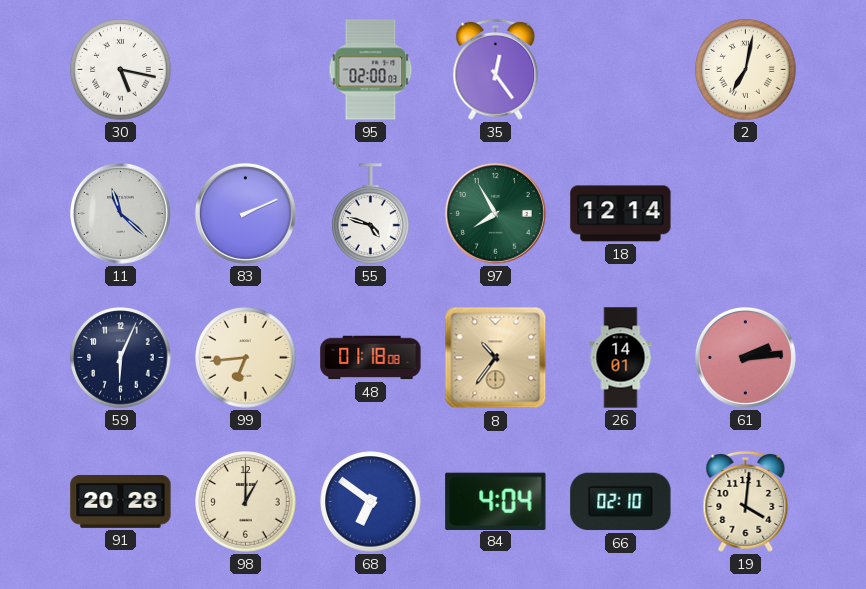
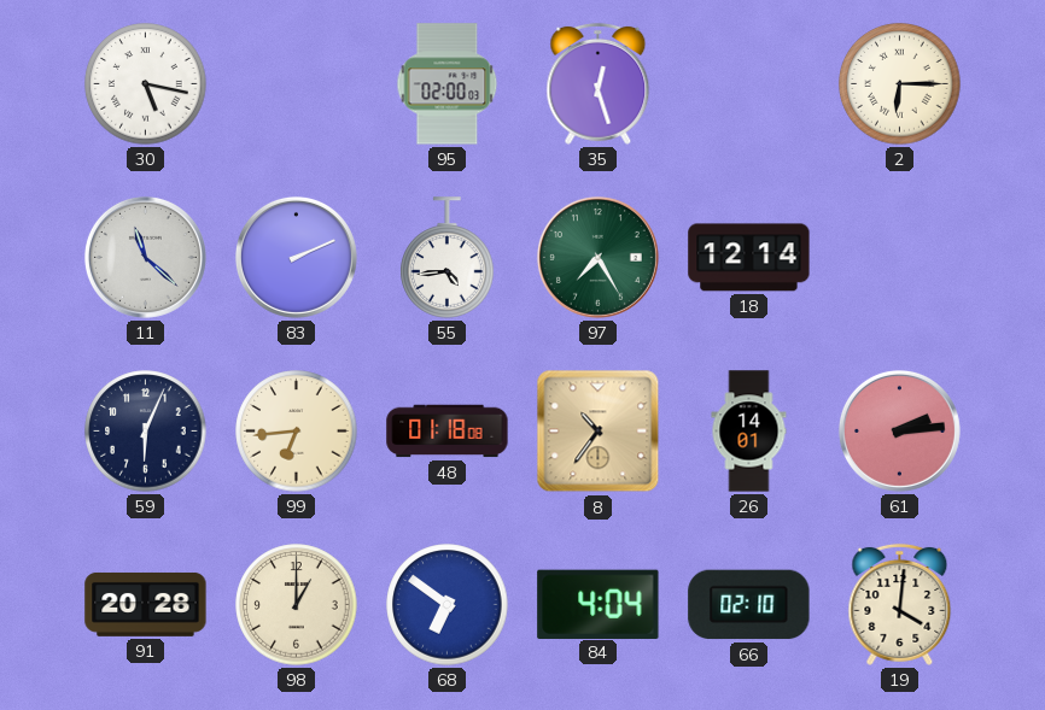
35: 12:24 -> 12:27 (599, 83)
2: 7:02 -> 6:15 (900, 84)
55: 4:48 -> 4:44 (448, 258)
97: 7:55 -> 7:25 (597, 257)
